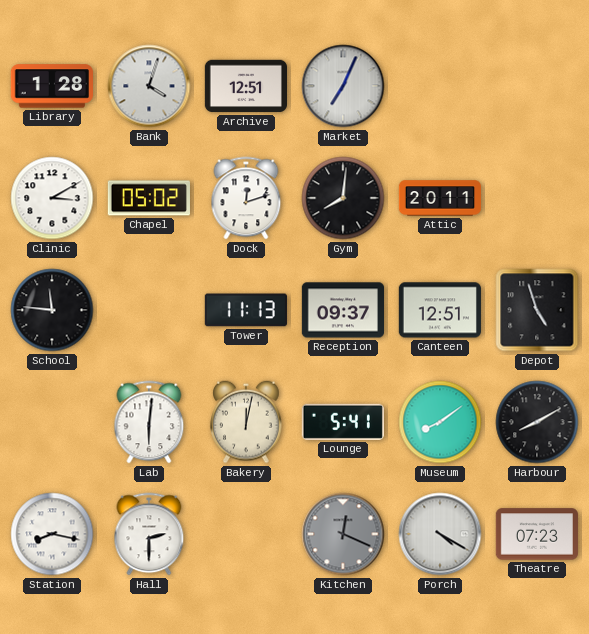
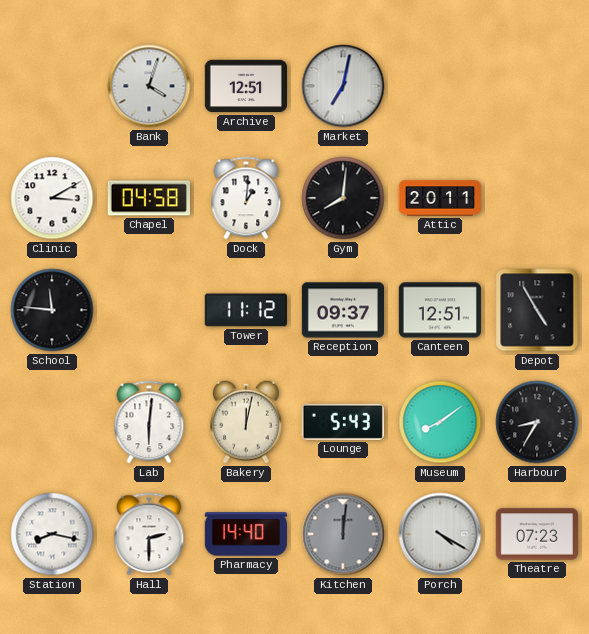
Library: 1:28 -> none (52, 86)
Market: 7:04 -> 7:02 (343, 86)
Chapel: 05:02 -> 04:58 (149, 198)
Dock: 12:12 -> 1:01 (246, 198)
Tower: 11:13 -> 11:12 (246, 310)
Depot: 4:57 -> 4:55 (537, 310)
Lounge: 5:41 -> 5:43 (343, 422)
Harbour: 8:10 -> 8:35 (537, 422)
Pharmacy: none -> 14:40 (246, 534)
Kitchen: 12:19 -> 12:01 (343, 534)
